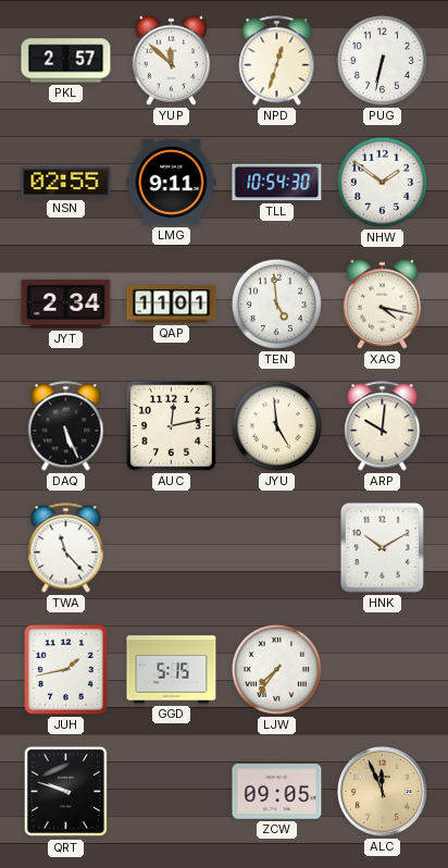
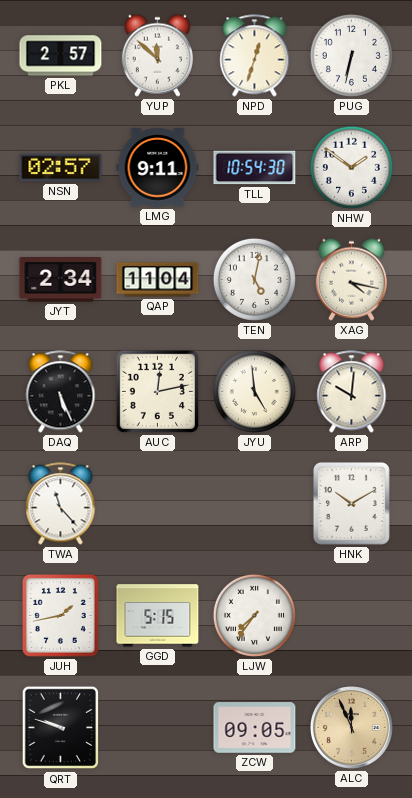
NSN: 02:55 -> 02:57 (61, 168)
QAP: 11:01 -> 11:04 (158, 280)
TEN: 4:59 -> 5:02 (254, 279)
